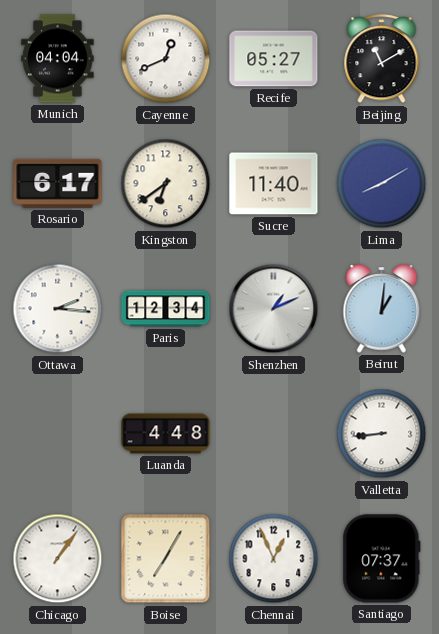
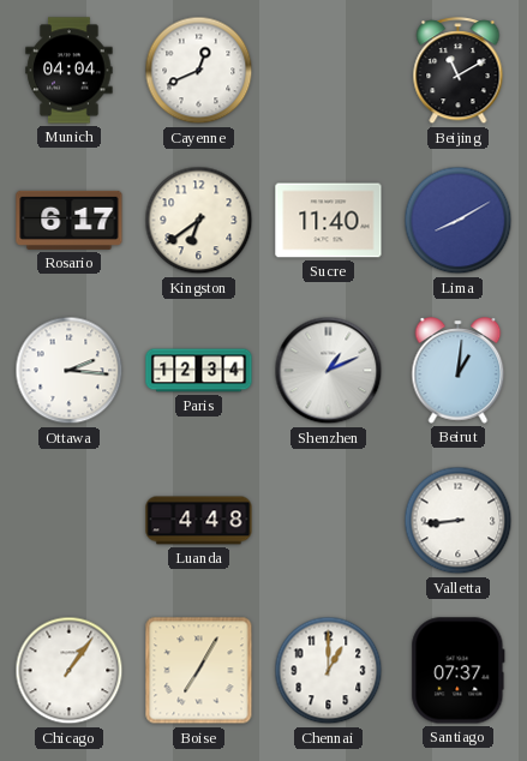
Recife: 05:27 -> none (274, 59)
Chennai: 12:56 -> 1:00 (329, 671)
